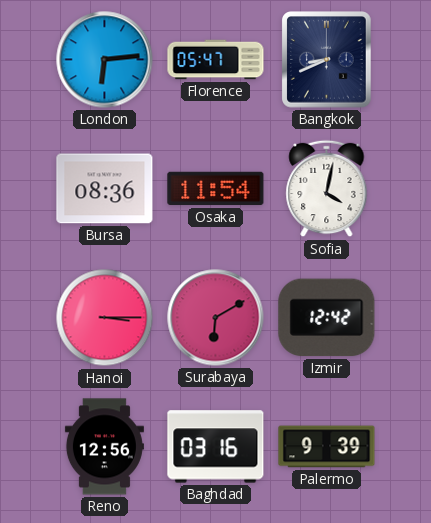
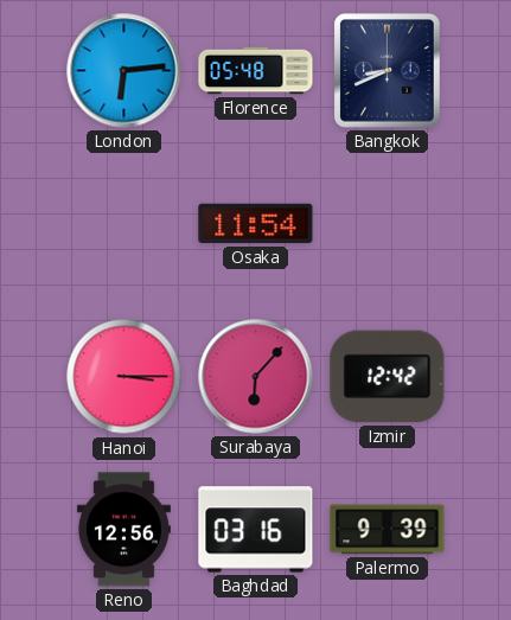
Florence: 05:47 -> 05:48 (256, 71)
Bursa: 08:36 -> none (105, 189)
Sofia: 4:02 -> none (327, 189)
Surabaya: 6:10 -> 6:07 (256, 377)
